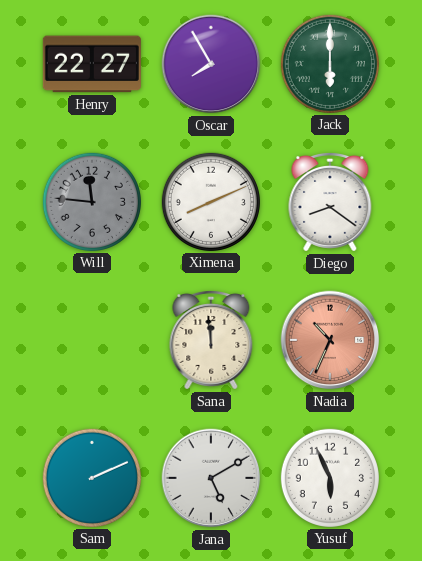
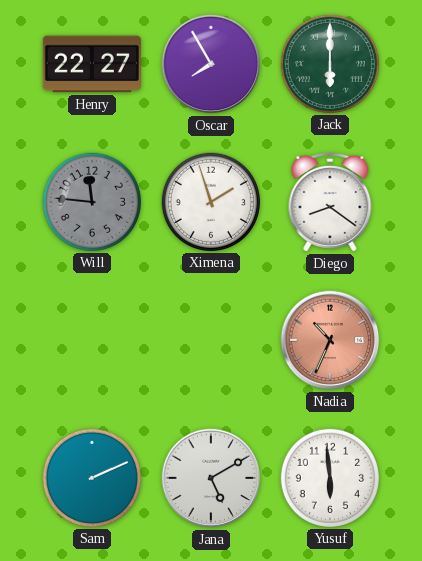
Ximena: 8:11 -> 1:57 (211, 202)
Sana: 11:59 -> none (211, 340)
Yusuf: 5:56 -> 5:59 (330, 478)
